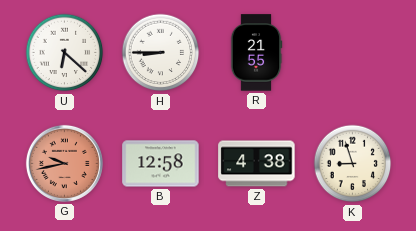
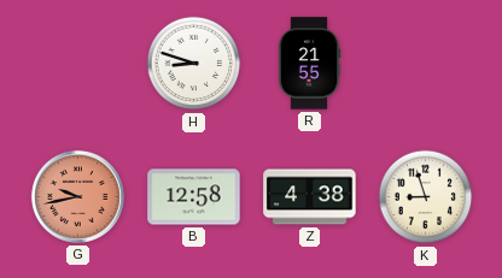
U: 6:22 -> none (65, 53)
H: 8:45 -> 8:48 (194, 64)
